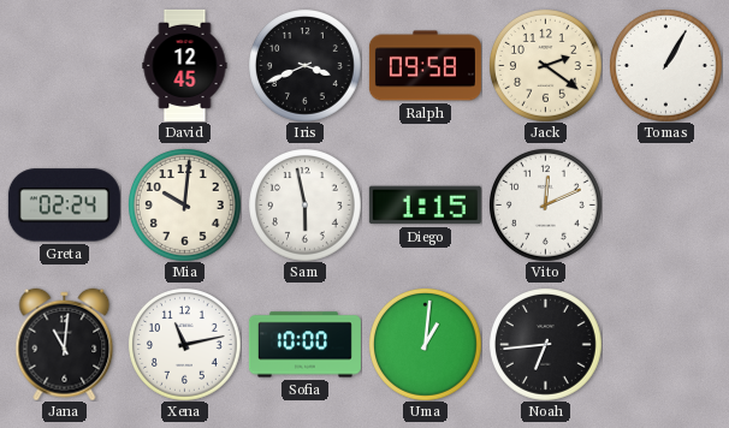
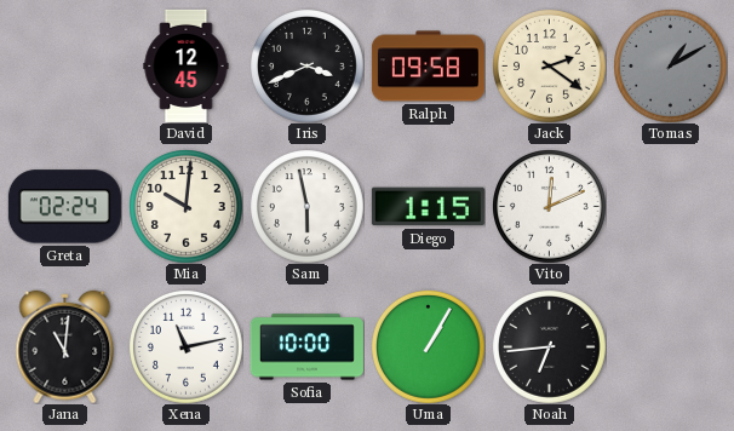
Tomas: 1:05 -> 1:10 (671, 67)
Tomas dial: white -> grey (671, 67)
Uma: 1:01 -> 1:05 (429, 347)
